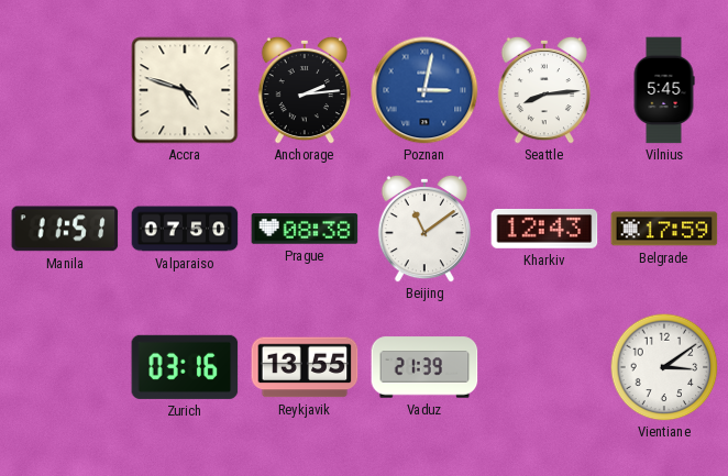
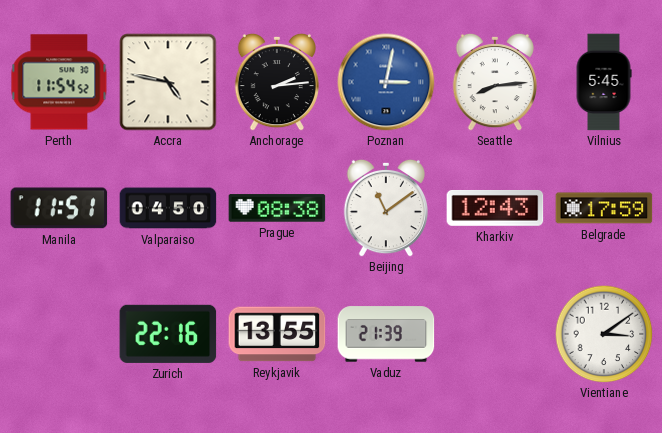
Perth: none -> 11:54 (59, 82)
Accra: 4:48 -> 4:47 (168, 82)
Valparaiso: 07:50 -> 04:50 (168, 208)
Zurich: 03:16 -> 22:16 (168, 334)
